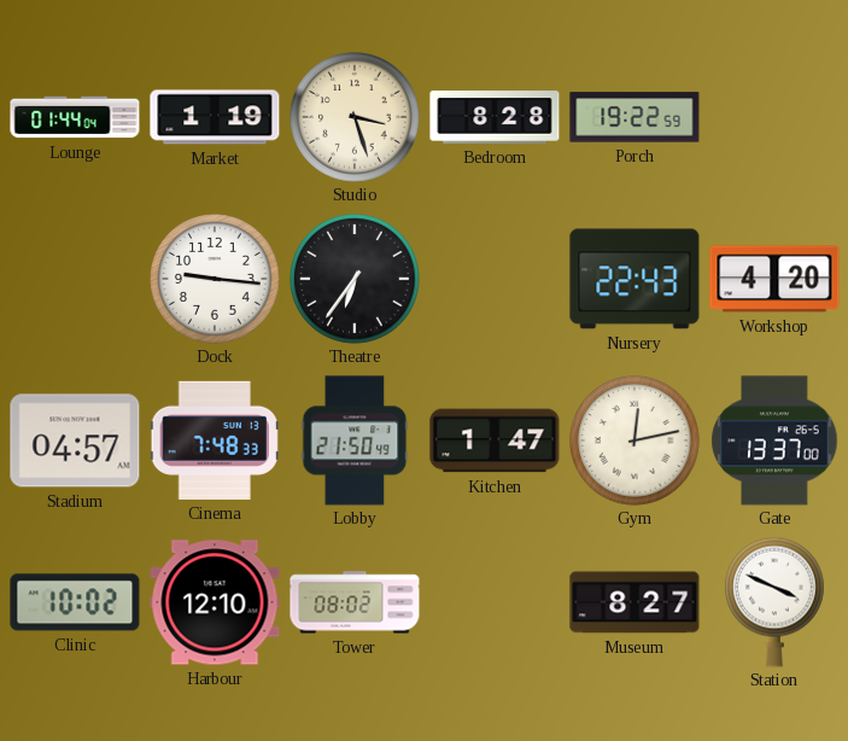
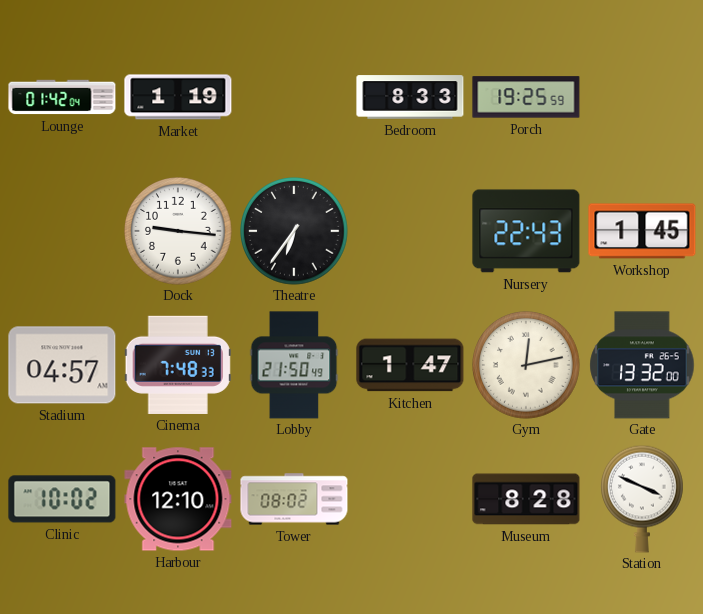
Lounge: 01:44 -> 01:42 (62, 97)
Studio: 3:27 -> none (355, 117)
Bedroom: 8:28 -> 8:33 (410, 97)
Porch: 19:22 -> 19:25 (526, 97)
Workshop: 4:20 -> 1:45 (642, 231)
Gate: 13:37 -> 13:32 (642, 365)
Museum: 8:27 -> 8:28 (526, 499)
